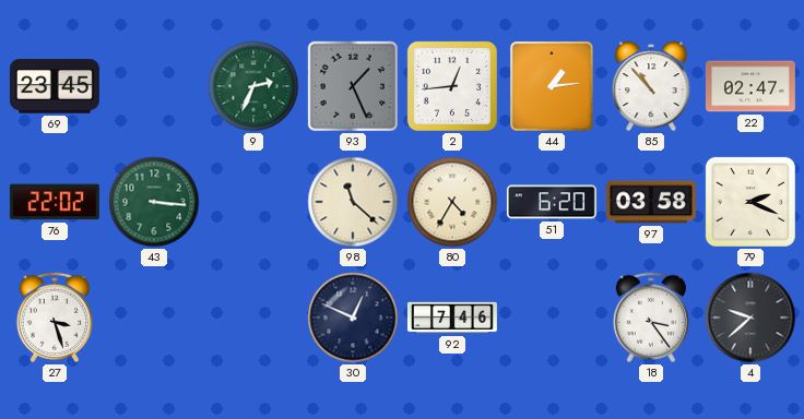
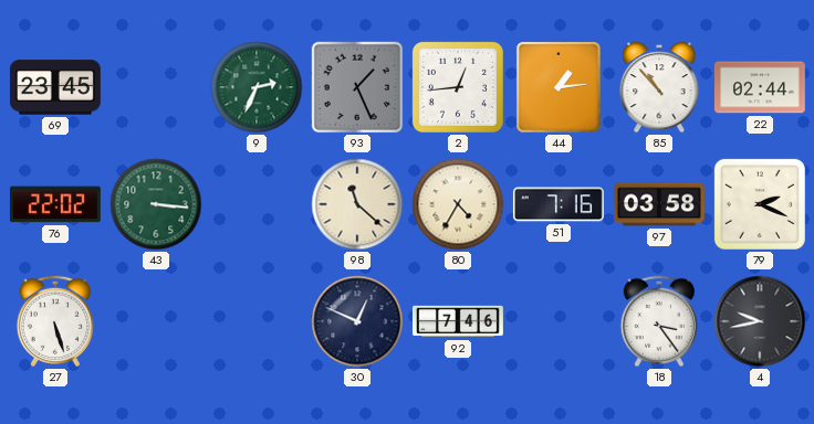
22: 02:47 -> 02:44 (760, 87)
51: 6:20 -> 7:16 (559, 204)
27: 3:27 -> 5:27 (54, 321)
4: 9:38 -> 9:43 (760, 321)
